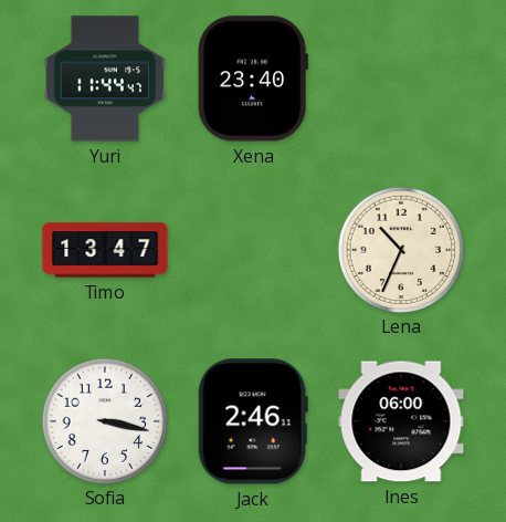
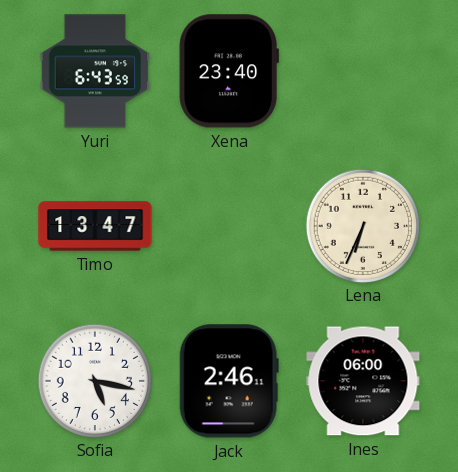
Yuri: 11:44 -> 6:43 (95, 71)
Lena: 10:34 -> 6:34 (362, 225)
Sofia: 3:17 -> 5:17 (94, 380)
